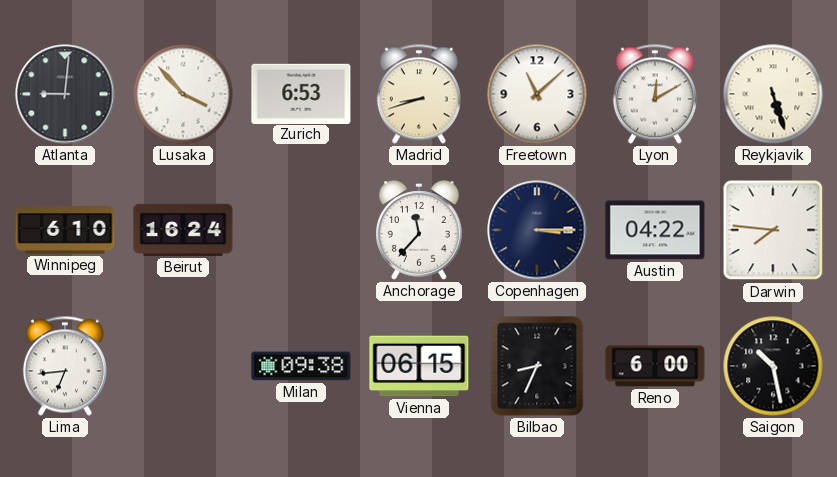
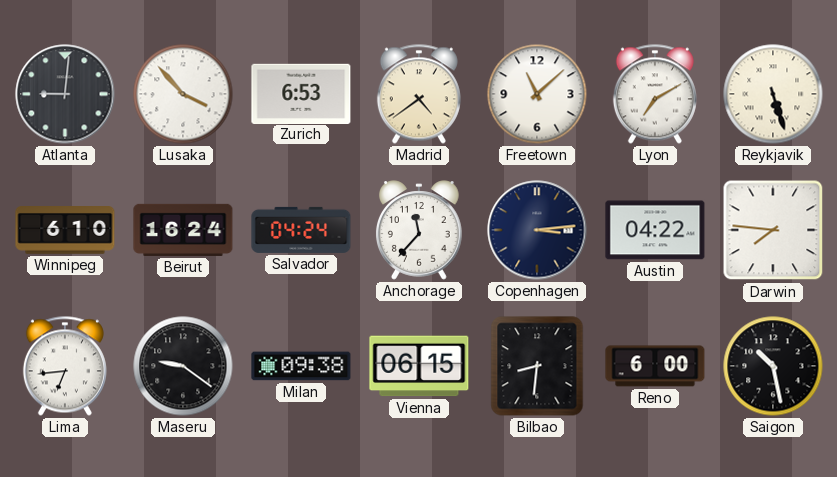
Madrid: 8:42 -> 4:39 (419, 94)
Lyon: 12:10 -> 7:10 (655, 94)
Salvador: none -> 04:24 (301, 230)
Copenhagen: 3:15 -> 3:14 (537, 230)
Maseru: none -> 9:21 (183, 366)
Bilbao: 8:34 -> 8:31 (537, 366)
